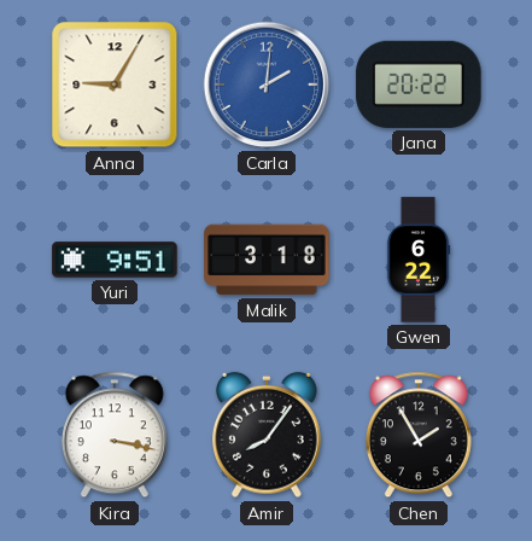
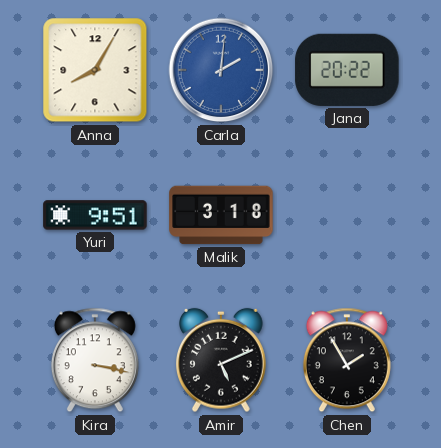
Anna: 9:05 -> 8:05 (95, 70)
Gwen: 6:22 -> none (419, 260)
Amir: 8:06 -> 5:11 (222, 360)
